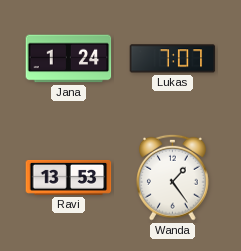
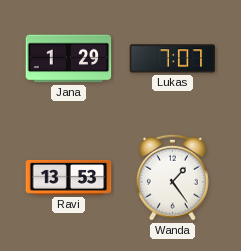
Jana: 1:24 -> 1:29 (69, 59)
